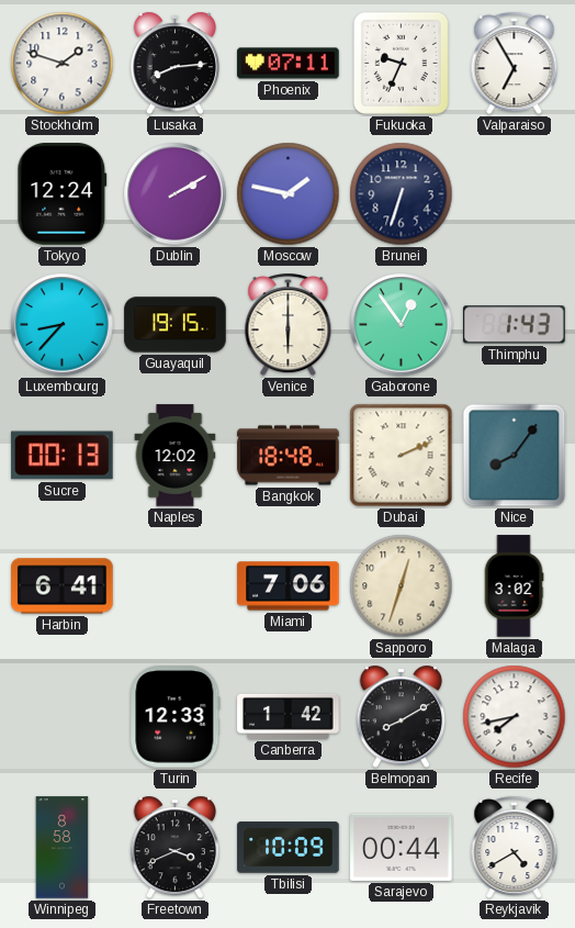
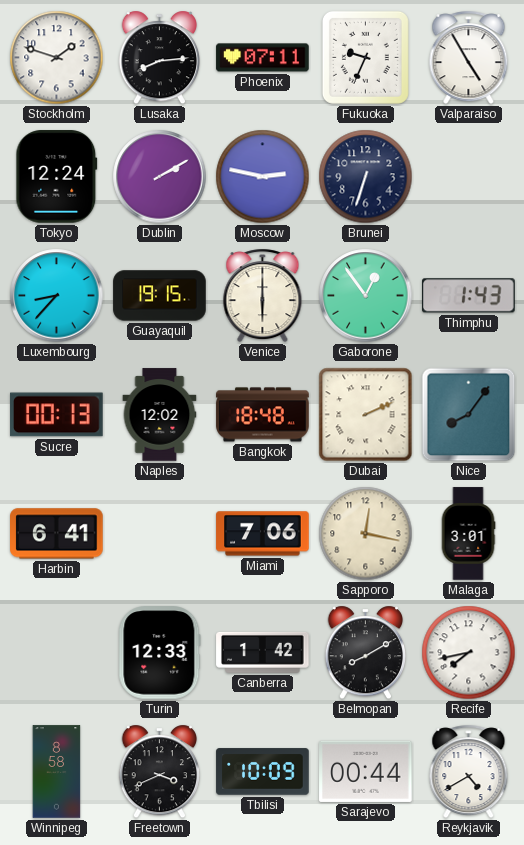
Valparaiso: 6:55 -> 4:55 (469, 58)
Moscow: 1:47 -> 2:47 (263, 177)
Sapporo: 12:33 -> 12:17 (366, 534)
Malaga: 3:02 -> 3:01 (468, 534)
